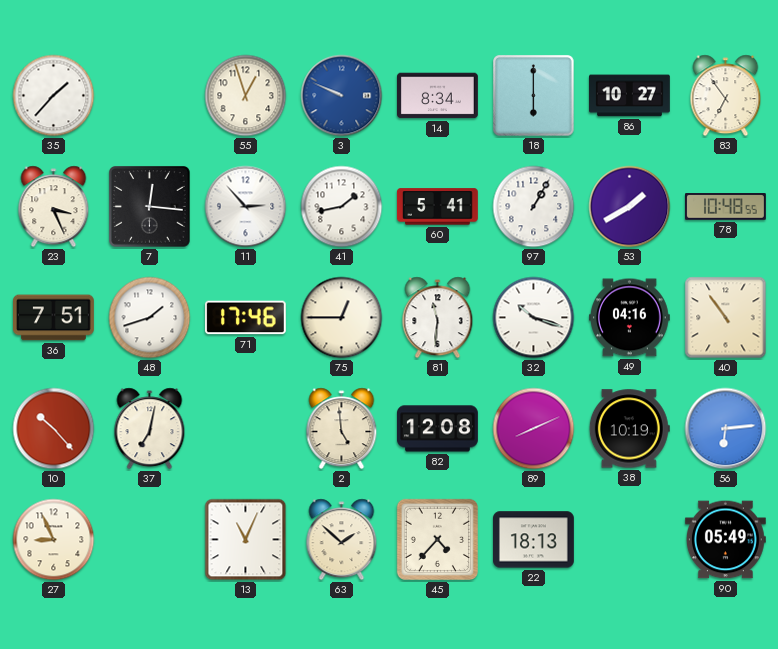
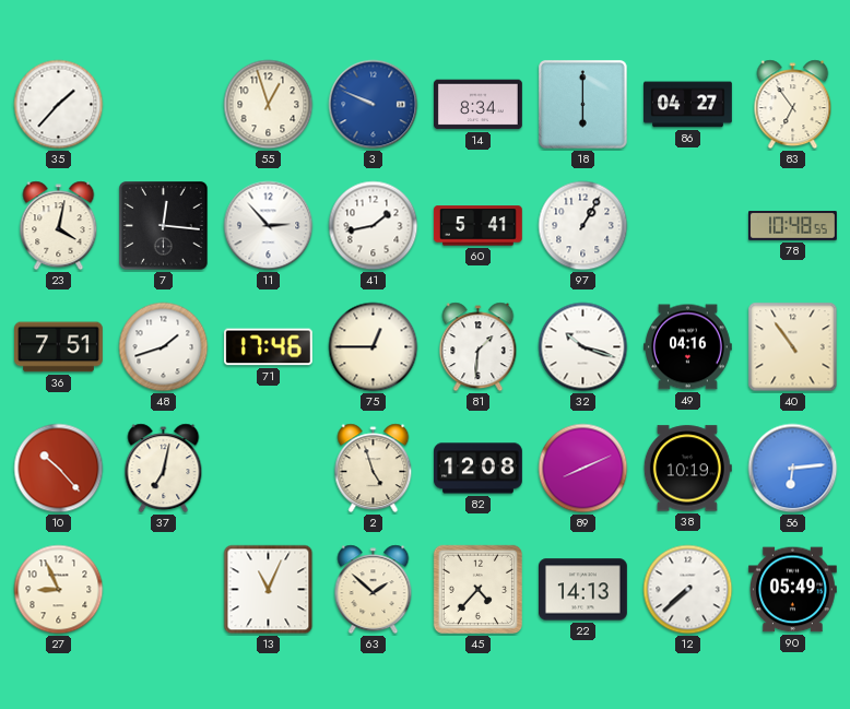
86: 10:27 -> 04:27 (688, 105)
23: 3:26 -> 4:02 (59, 226)
53: 1:40 -> none (630, 207)
81: 11:31 -> 1:31 (479, 347)
2: 4:59 -> 4:57 (374, 469)
22: 18:13 -> 14:13 (583, 590)
12: none -> 7:38 (688, 590)
